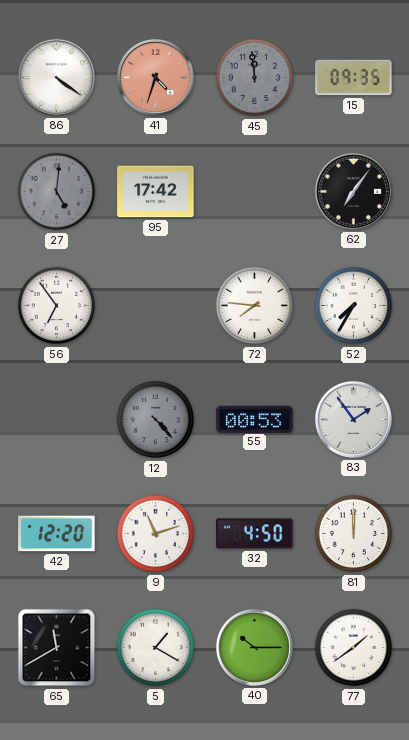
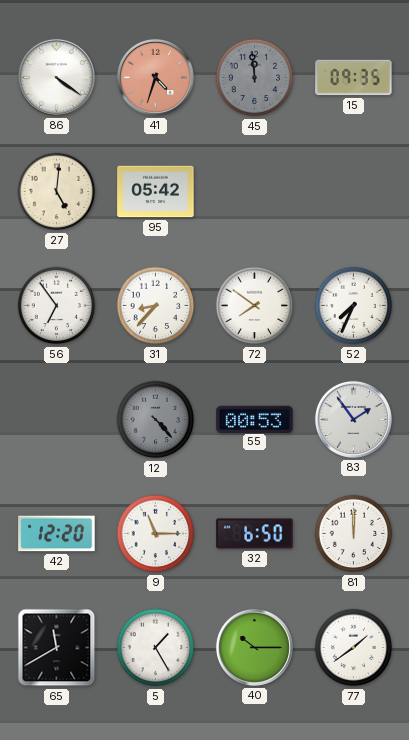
27 dial: grey -> cream (57, 192)
95: 17:42 -> 05:42 (156, 192)
62: 7:06 -> none (353, 191)
31: none -> 8:37 (156, 306)
72: 7:46 -> 7:51 (255, 306)
52: 7:35 -> 7:34 (354, 306)
9: 11:12 -> 11:15 (156, 534)
32: 4:50 -> 6:50 (255, 534)
5: 1:20 -> 1:25 (156, 648)
